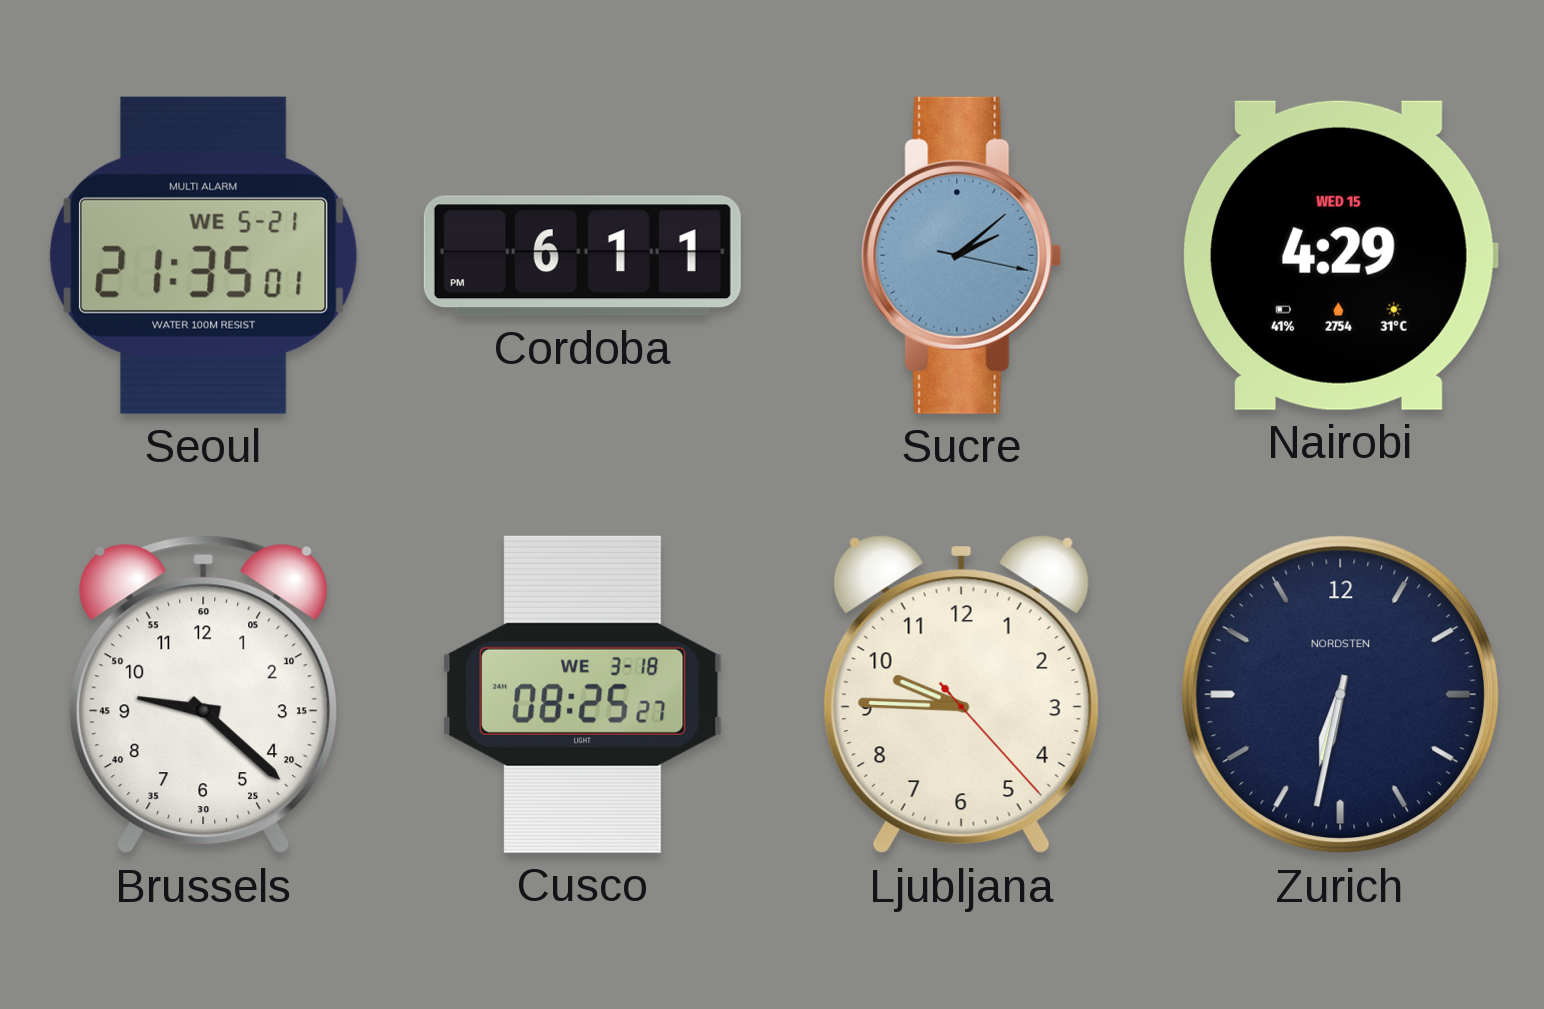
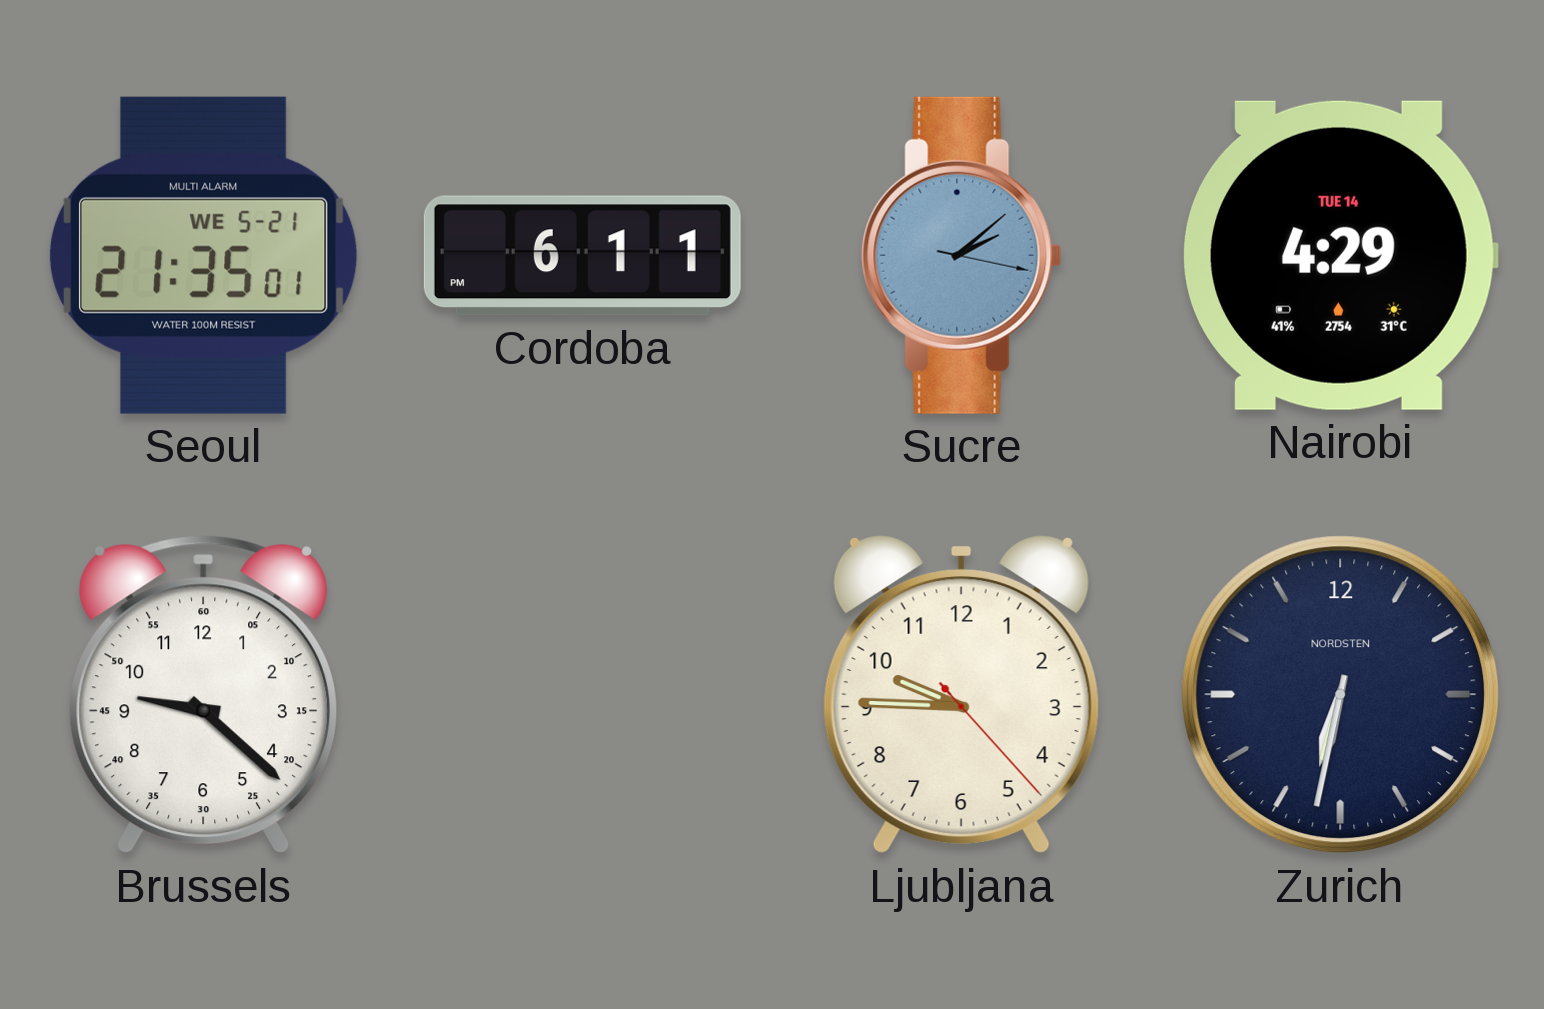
Nairobi date: WED 15 -> TUE 14 (1340, 255)
Cusco: 08:25 -> none (583, 694)
